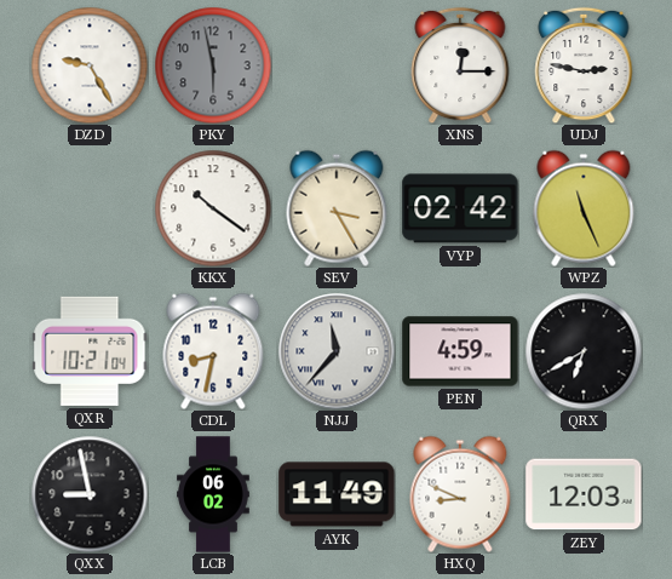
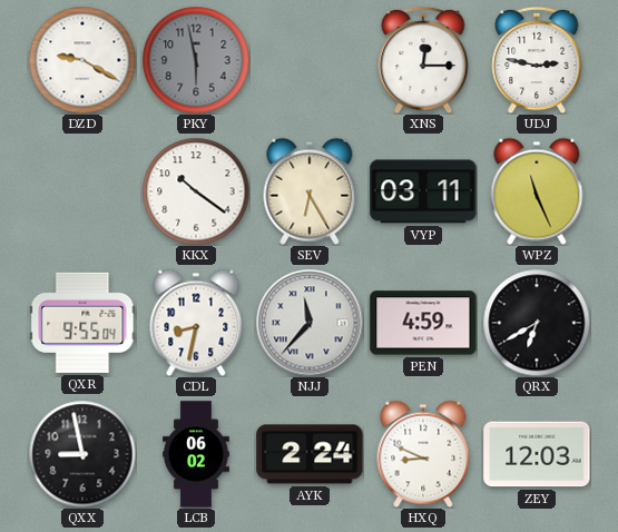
DZD: 9:25 -> 9:20 (82, 60)
SEV: 3:25 -> 6:25 (310, 191)
VYP: 02:42 -> 03:11 (423, 191)
QXR: 10:21 -> 9:55 (82, 323)
AYK: 11:49 -> 2:24 (310, 454)
